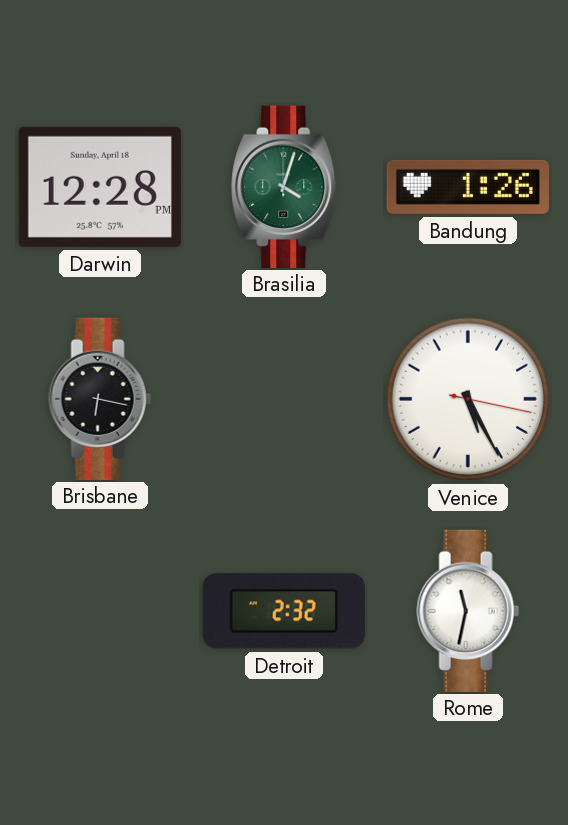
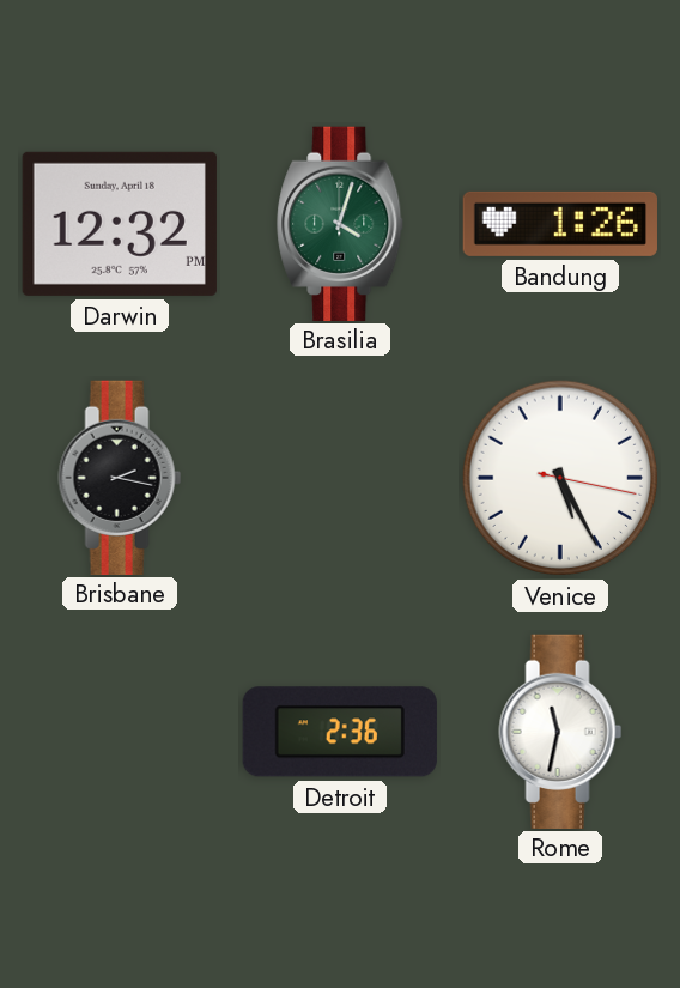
Darwin: 12:28 -> 12:32 (120, 224)
Brisbane: 6:17 -> 2:17 (120, 477)
Detroit: 2:32 -> 2:36 (340, 732)
